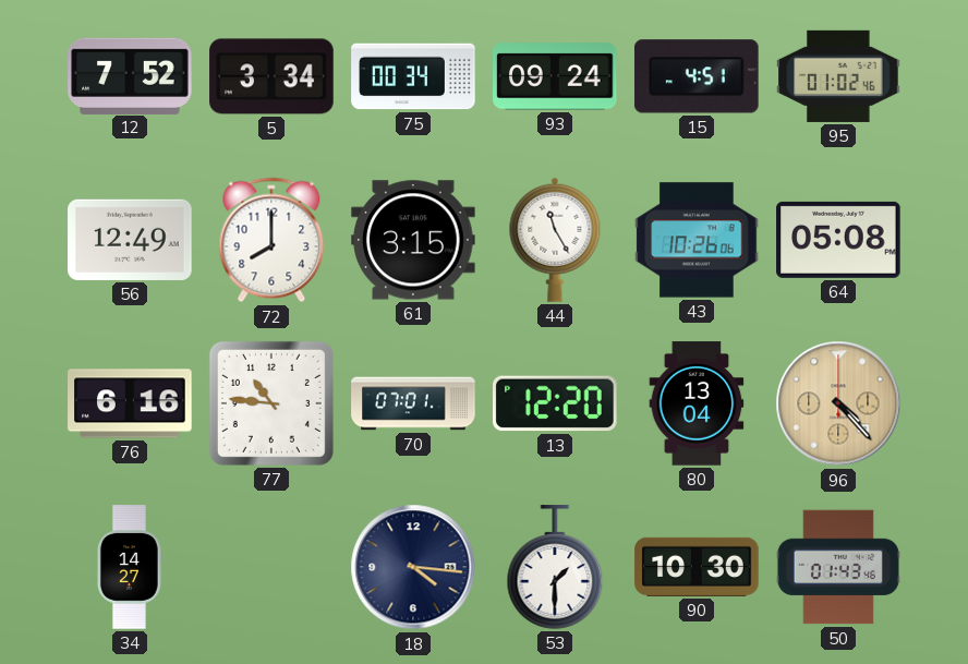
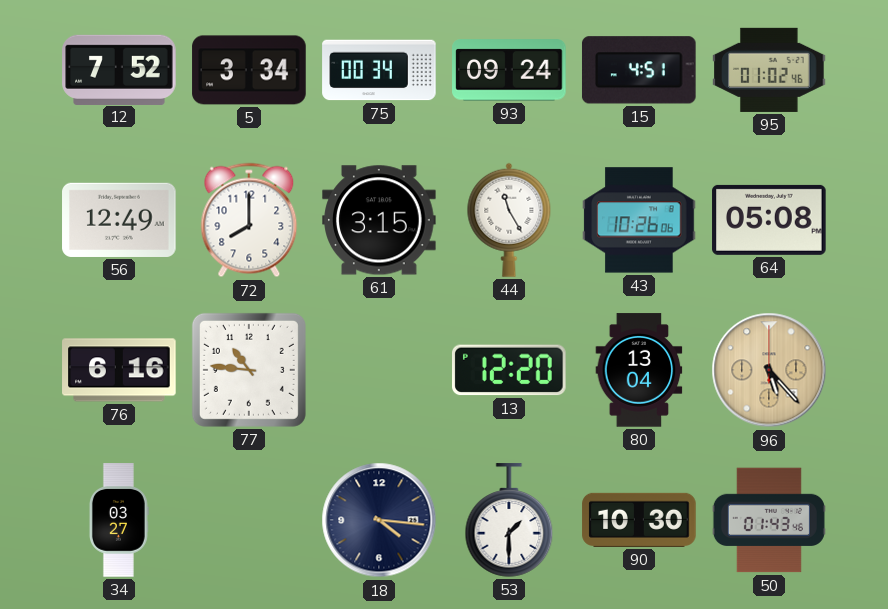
70: 07:01 -> none (413, 403)
96: 4:23 -> 5:23 (769, 370)
34: 14:27 -> 03:27 (119, 520)
